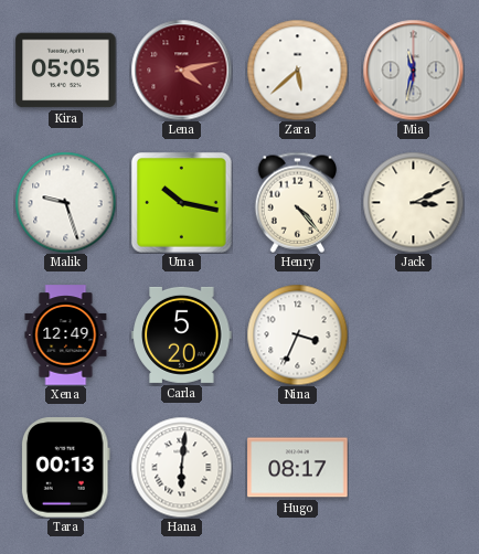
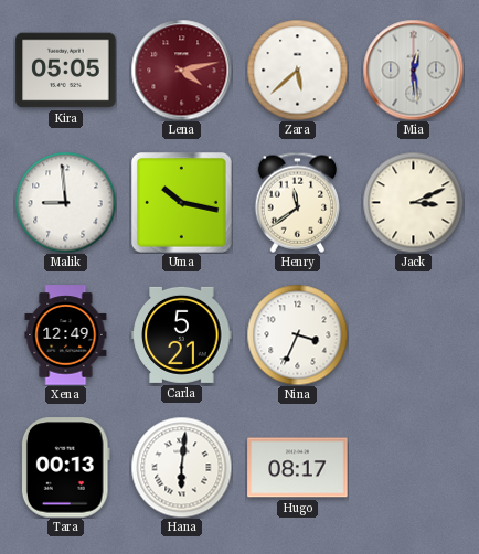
Mia: 11:32 -> 12:29 (413, 70)
Malik: 9:27 -> 8:59 (65, 202)
Henry: 4:23 -> 11:39 (298, 202)
Carla: 5:20 -> 5:21 (182, 334)
